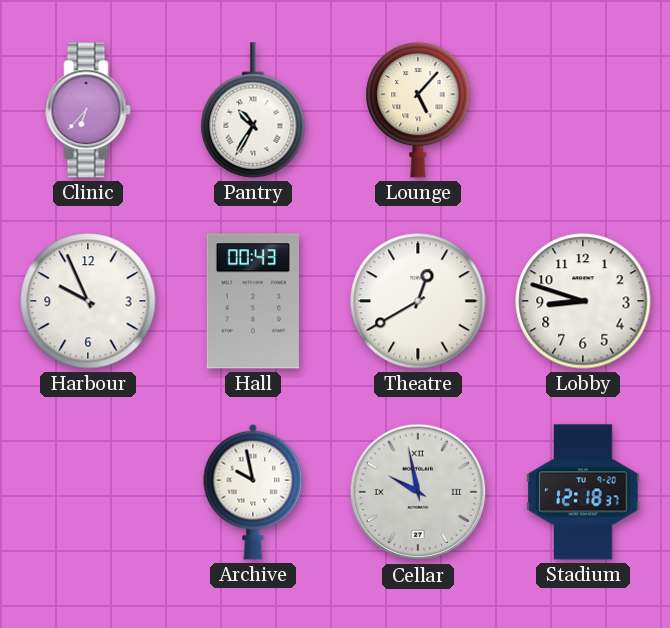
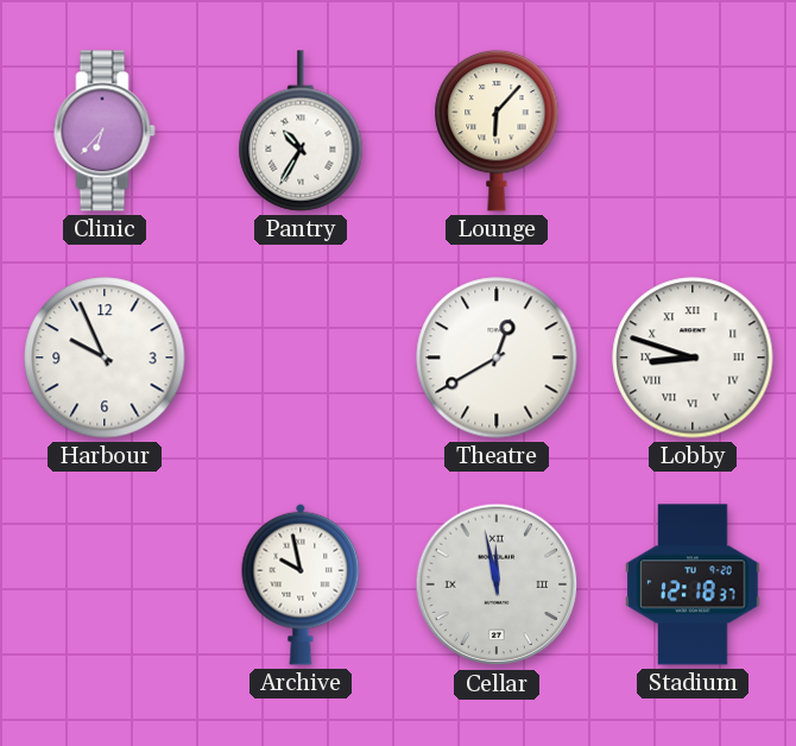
Lounge: 5:07 -> 6:07 (497, 131)
Hall: 00:43 -> none (253, 301)
Lobby numerals: Arabic -> Roman (693, 358)
Cellar: 9:58 -> 11:58 (497, 584)
